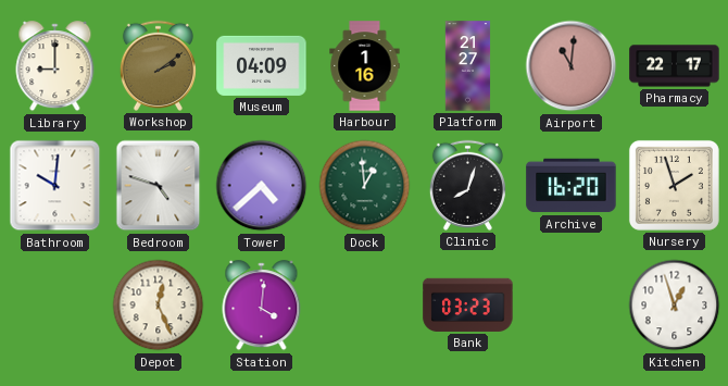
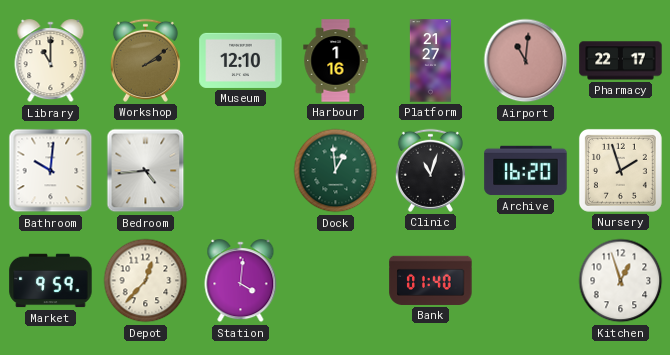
Library: 9:00 -> 11:00 (51, 61)
Museum: 04:09 -> 12:10 (241, 60)
Bedroom: 4:48 -> 4:44 (146, 171)
Tower: 4:38 -> none (262, 186)
Clinic: 8:03 -> 11:03 (430, 170)
Market: none -> 9:59 (51, 281)
Depot: 12:26 -> 12:37 (146, 281)
Bank: 03:23 -> 01:40 (431, 280)
